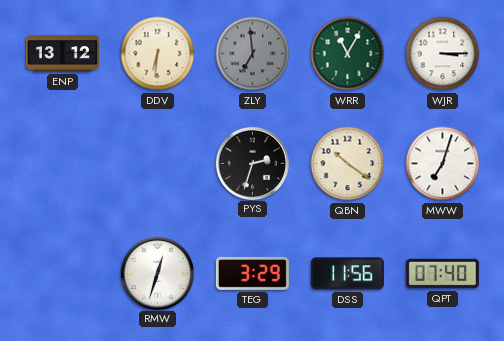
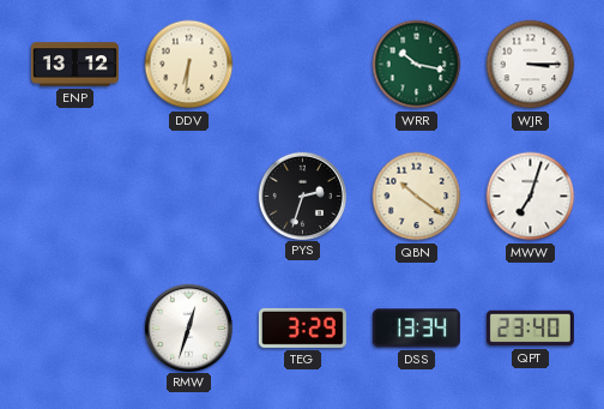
ZLY: 6:59 -> none (253, 54)
WRR: 11:05 -> 10:17 (417, 65)
DSS: 11:56 -> 13:34 (416, 329)
QPT: 07:40 -> 23:40 (530, 329)
